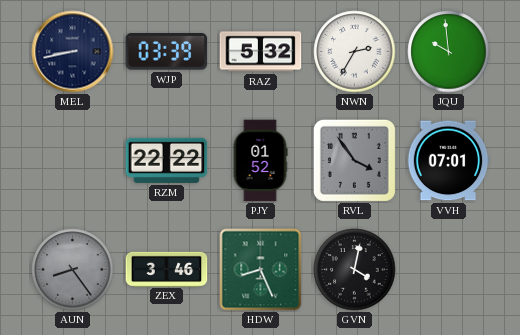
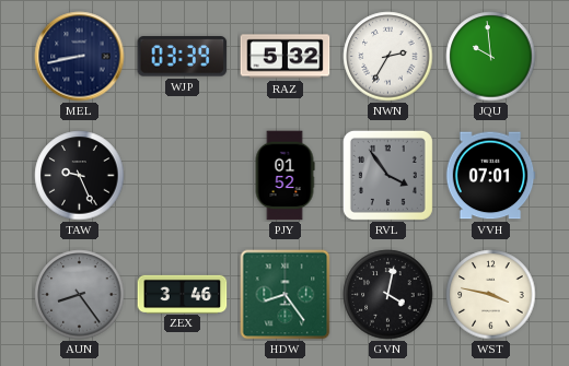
TAW: none -> 9:26 (80, 176)
RZM: 22:22 -> none (167, 160)
HDW: 8:26 -> 8:24 (286, 295)
WST: none -> 3:47 (491, 295)
